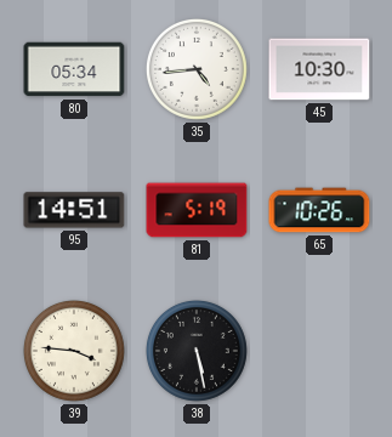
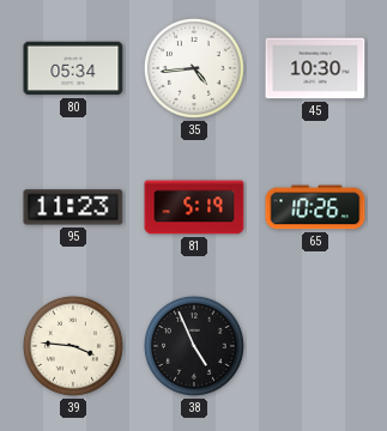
95: 14:51 -> 11:23 (73, 207)
38: 5:28 -> 4:56 (194, 346)
